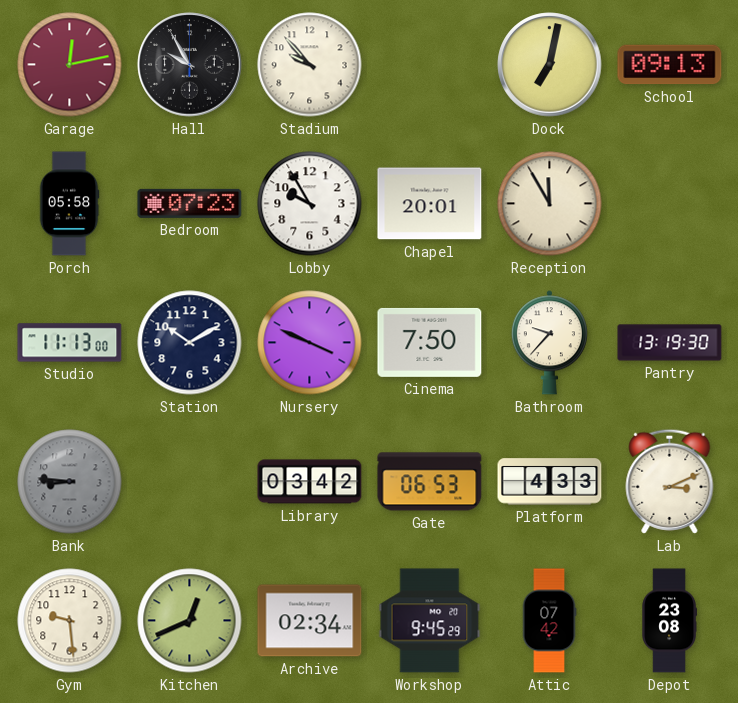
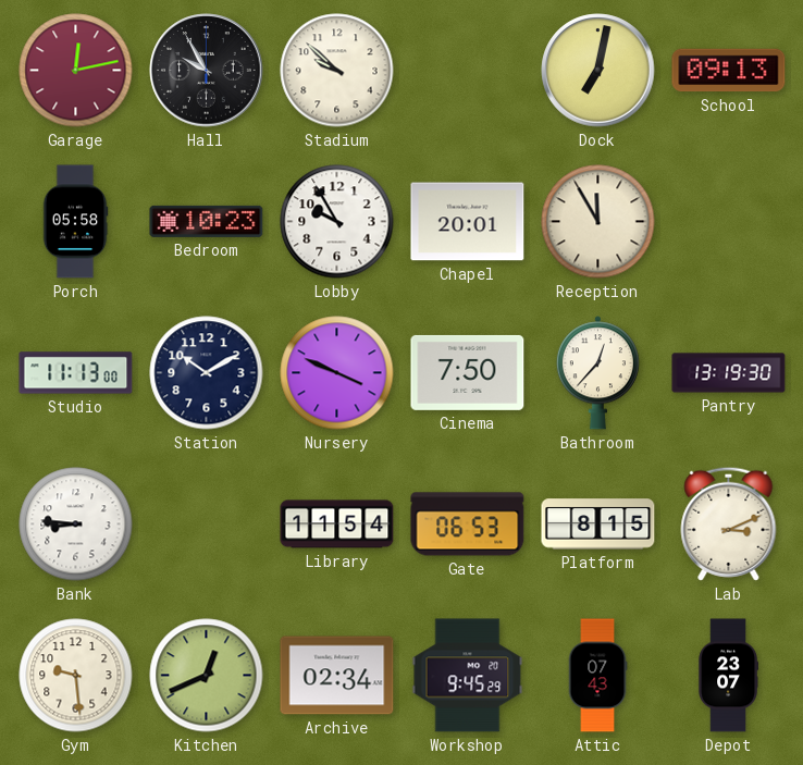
Stadium: 9:53 -> 9:52 (337, 71)
Bedroom: 07:23 -> 10:23 (207, 221)
Bathroom: 9:37 -> 12:37 (597, 373)
Bank dial: grey -> white (76, 525)
Library: 03:42 -> 11:54 (337, 525)
Platform: 4:33 -> 8:15 (598, 525)
Attic: 07:42 -> 07:43 (597, 676)
Depot: 23:08 -> 23:07 (728, 676)
